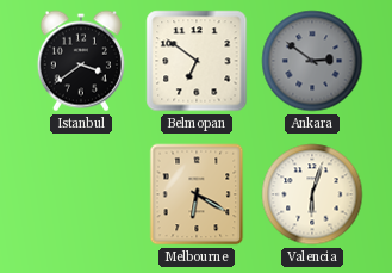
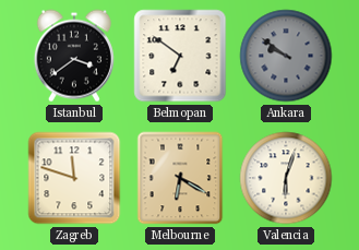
Ankara: 2:51 -> 9:51 (286, 56)
Zagreb: none -> 11:48 (74, 178)
